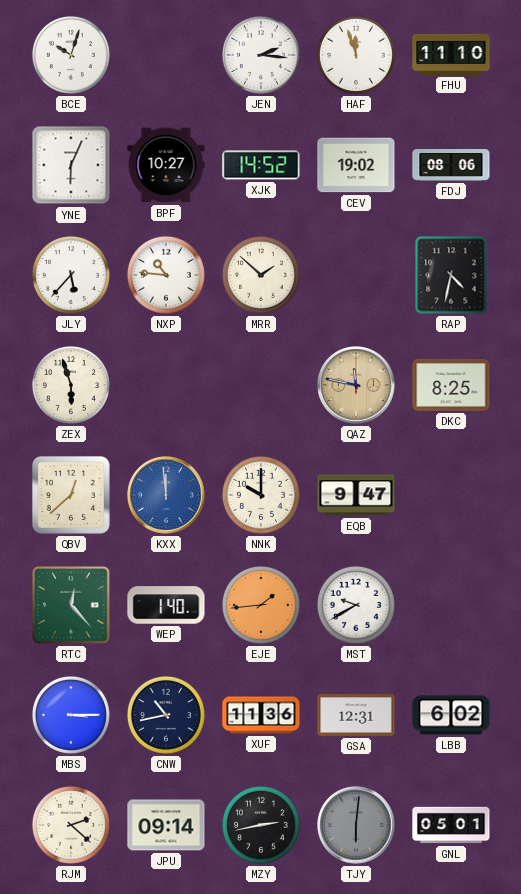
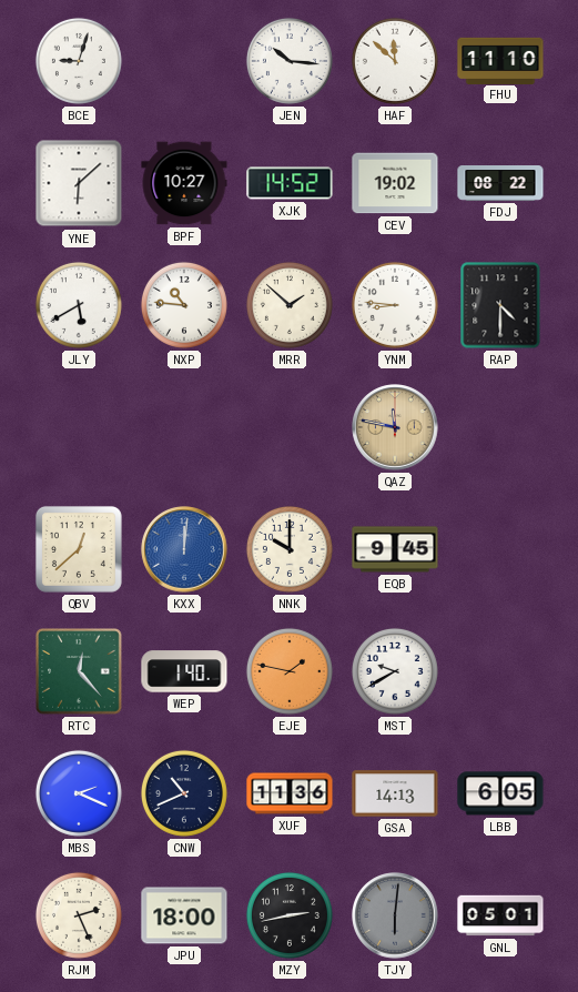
BCE: 10:03 -> 9:03 (79, 61)
JEN: 2:16 -> 10:16 (290, 61)
HAF: 11:57 -> 11:52 (395, 61)
YNE: 6:04 -> 6:08 (79, 183)
FDJ: 08:06 -> 08:22 (500, 184)
JLY: 5:37 -> 5:40 (79, 305)
YNM: none -> 8:46 (395, 305)
RAP: 4:32 -> 4:30 (500, 305)
ZEX: 5:57 -> none (71, 385)
DKC: 8:25 -> none (451, 385)
KXX: 11:59 -> 12:01 (184, 549)
EQB: 9:47 -> 9:45 (395, 549)
EJE: 1:44 -> 1:47 (290, 671)
MBS: 3:15 -> 2:19 (79, 793)
CNW: 10:43 -> 10:41 (184, 793)
GSA: 12:31 -> 14:13 (395, 793)
LBB: 6:02 -> 6:05 (500, 793)
RJM: 2:22 -> 2:26 (79, 915)
JPU: 09:14 -> 18:00 (184, 915)
